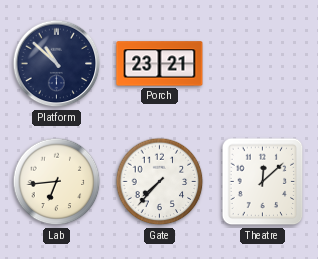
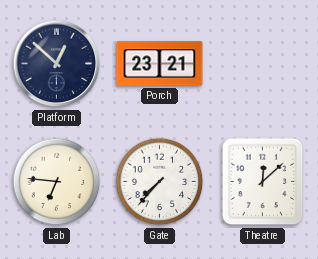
Platform: 10:52 -> 12:52 (57, 64)
Lab: 6:44 -> 6:46 (57, 182)
